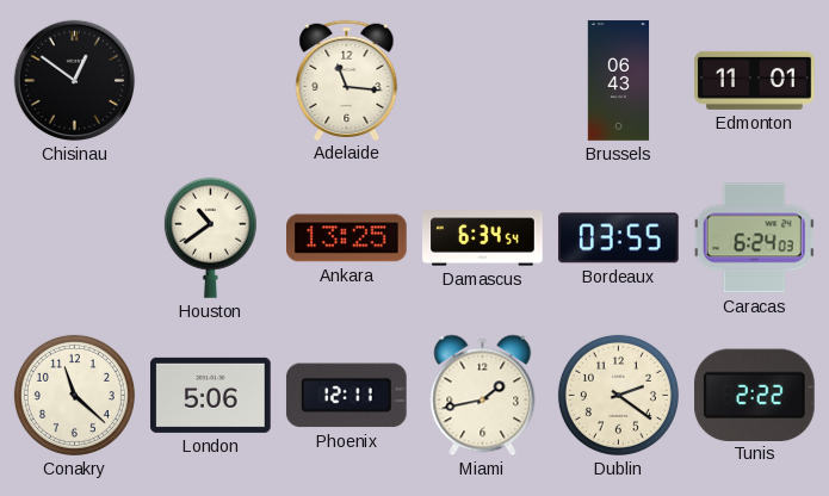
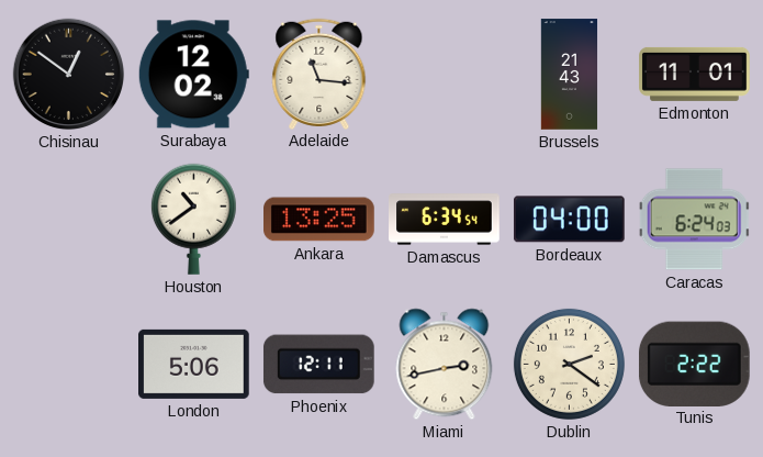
Surabaya: none -> 12:02 (193, 75)
Brussels: 06:43 -> 21:43 (570, 75)
Bordeaux: 03:55 -> 04:00 (569, 220)
Conakry: 11:22 -> none (74, 395)
Miami: 1:43 -> 2:43 (445, 365)
